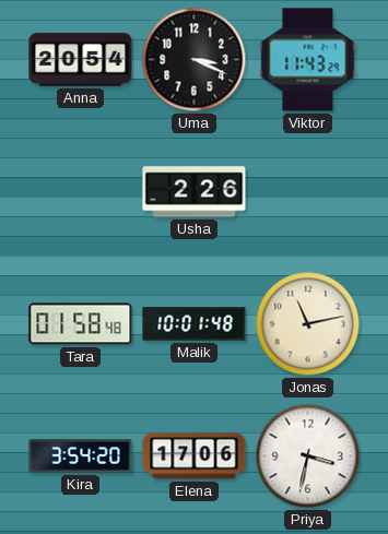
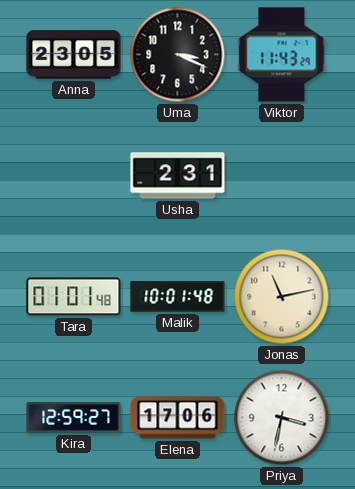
Anna: 20:54 -> 23:05 (74, 55)
Usha: 2:26 -> 2:31 (178, 176)
Tara: 01:58 -> 01:01 (74, 297)
Kira: 3:54 -> 12:59 (74, 418)
